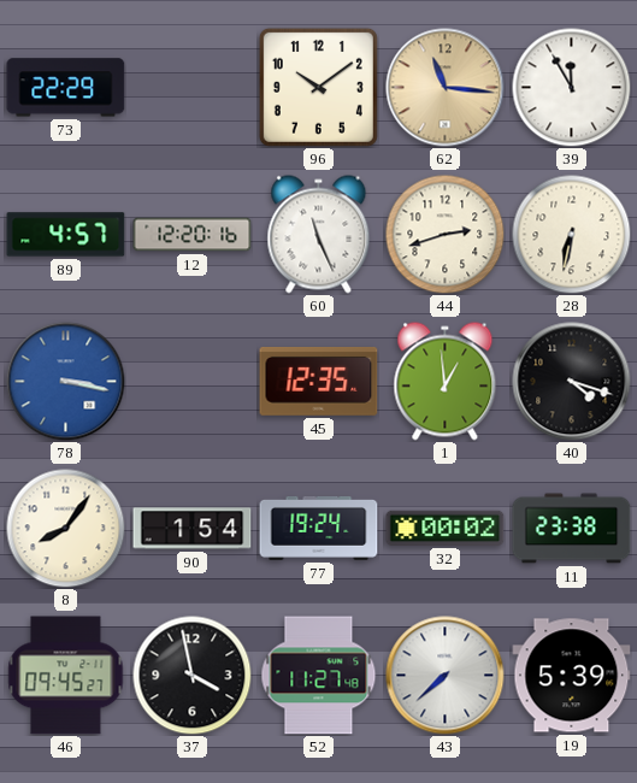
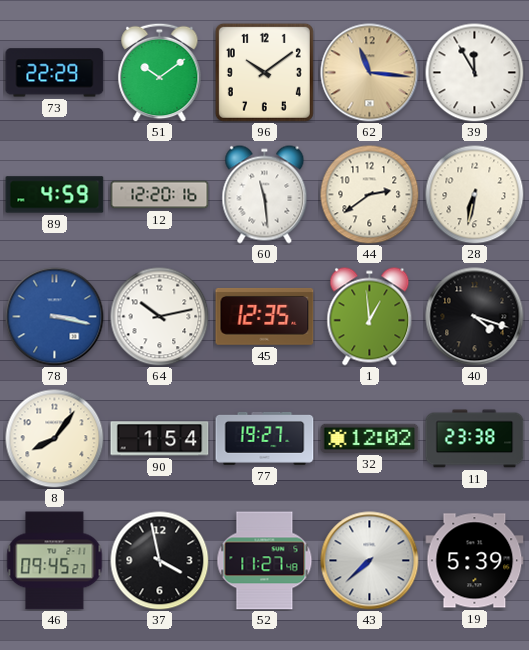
51: none -> 10:09 (160, 72)
89: 4:57 -> 4:59 (55, 195)
60: 11:26 -> 11:29 (265, 195)
44: 2:42 -> 2:39 (370, 195)
64: none -> 10:13 (160, 317)
77: 19:24 -> 19:27 (265, 439)
32: 00:02 -> 12:02 (370, 438)
